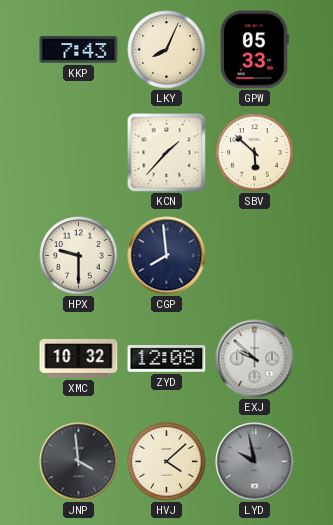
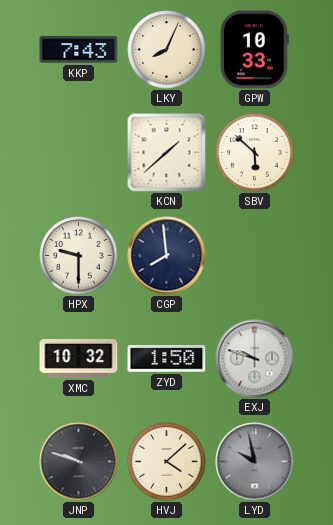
GPW: 05:33 -> 10:33 (254, 50)
KCN: 1:37 -> 1:38 (167, 153)
ZYD: 12:08 -> 1:50 (167, 359)
EXJ: 9:52 -> 9:48 (255, 359)
JNP: 3:59 -> 9:48 (79, 462)
